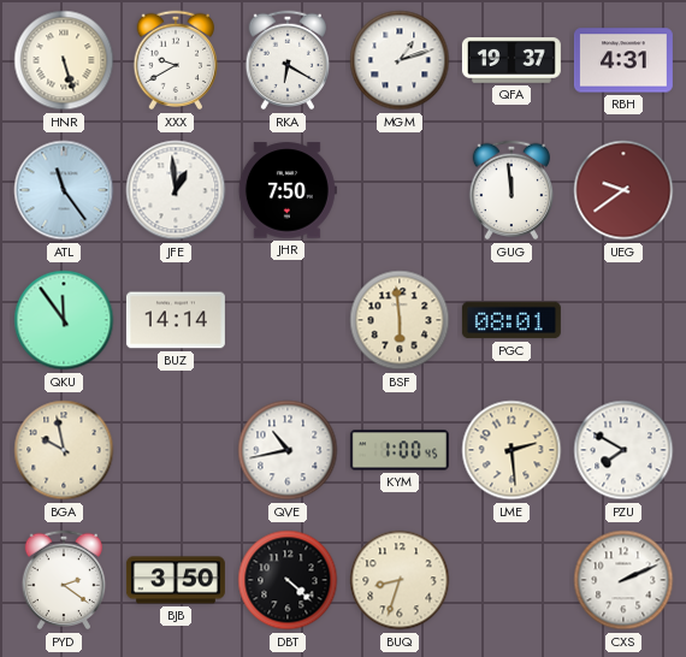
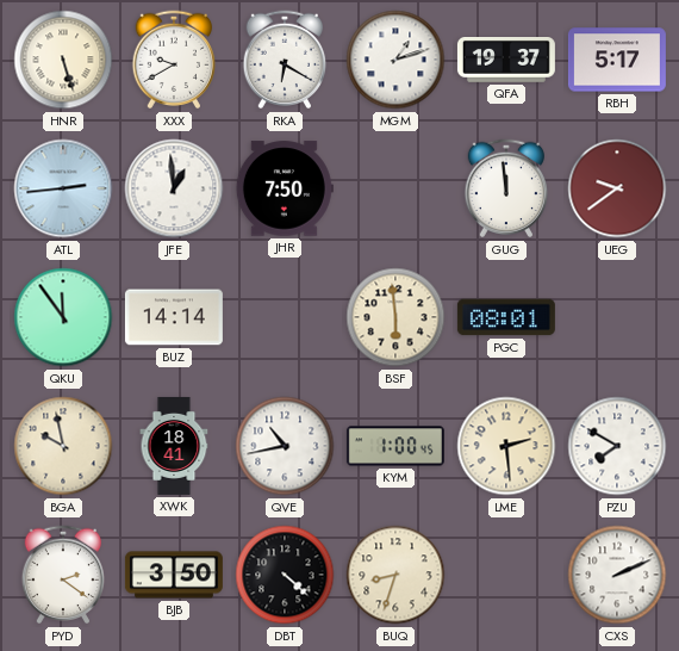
RBH: 4:31 -> 5:17 (617, 60)
ATL: 11:24 -> 2:44 (63, 188)
XWK: none -> 18:41 (174, 446)
